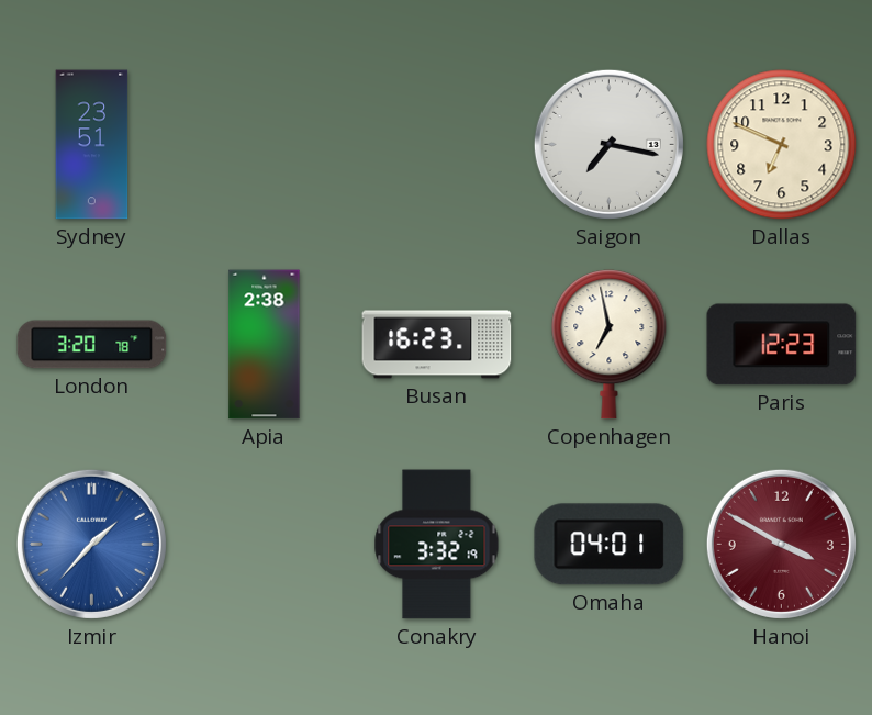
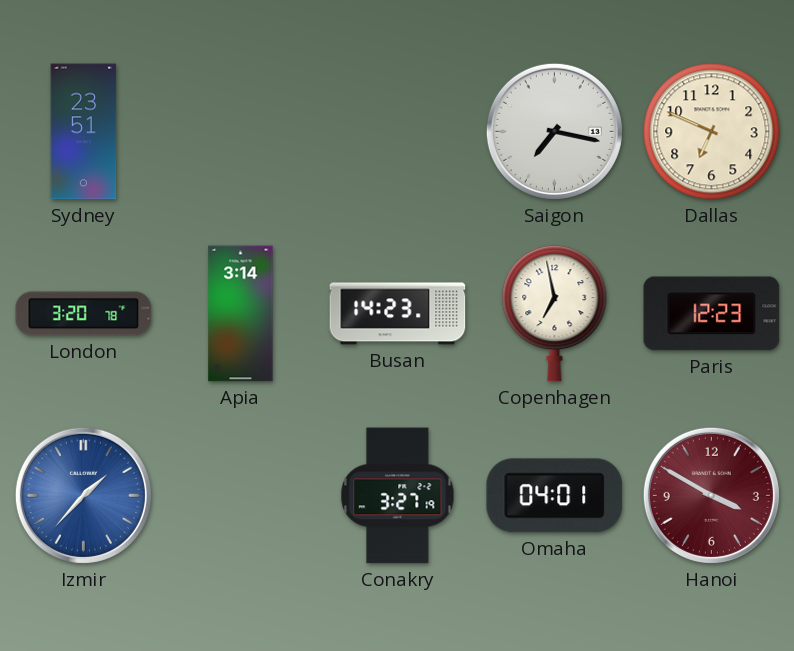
Apia: 2:38 -> 3:14 (241, 314)
Busan: 16:23 -> 14:23 (398, 314)
Conakry: 3:32 -> 3:27 (398, 496)
